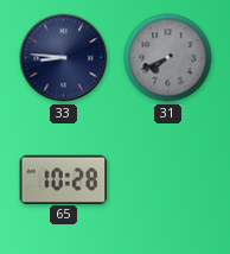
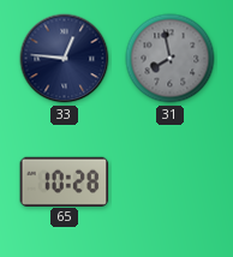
33: 8:46 -> 12:46 (65, 59)
31: 7:41 -> 7:58 (171, 59)
